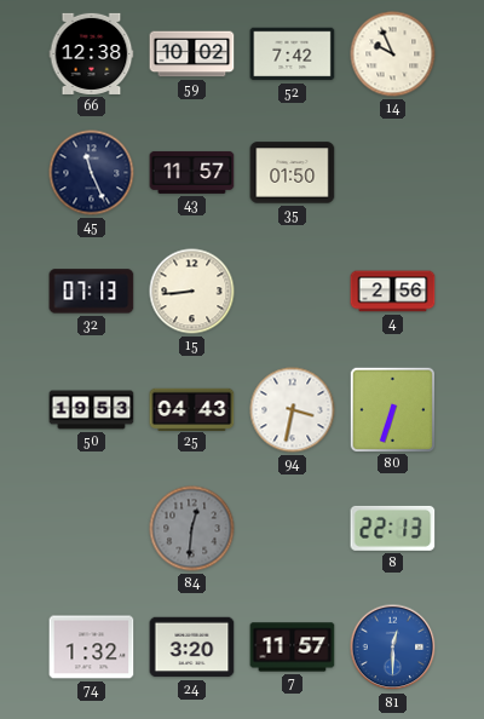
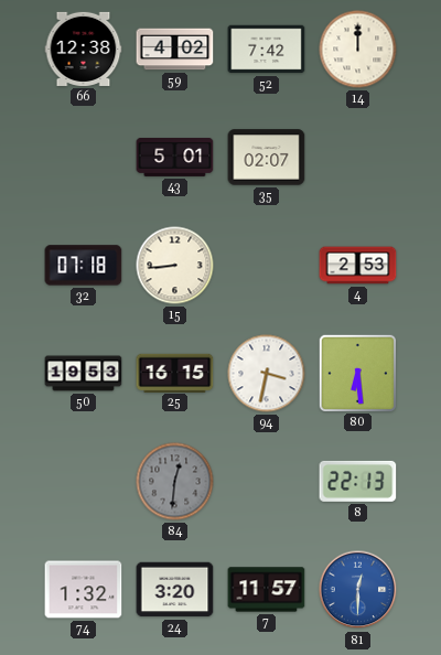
59: 10:02 -> 4:02 (175, 50)
14: 9:56 -> 12:00 (358, 50)
45: 11:26 -> none (92, 173)
43: 11:57 -> 5:01 (175, 157)
35: 01:50 -> 02:07 (267, 158)
32: 07:13 -> 07:18 (84, 266)
4: 2:56 -> 2:53 (358, 266)
25: 04:43 -> 16:15 (175, 373)
80: 6:33 -> 6:29 (357, 373)
